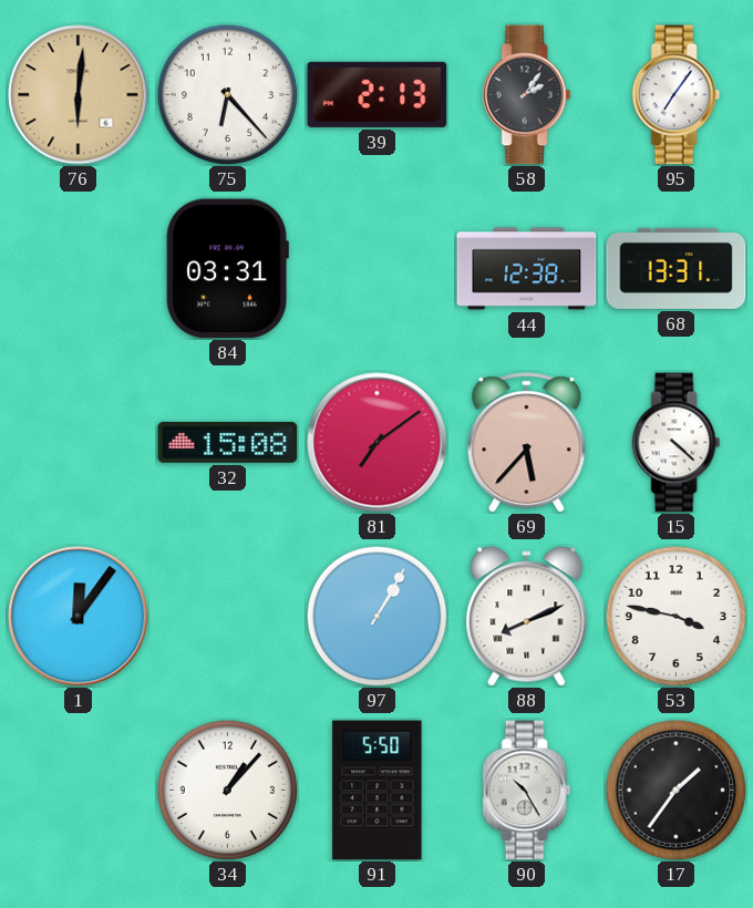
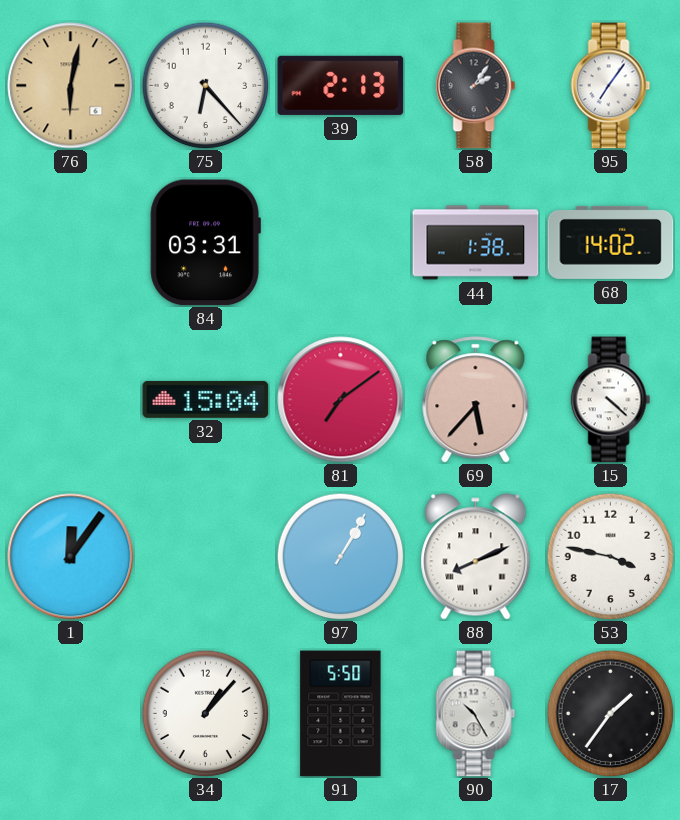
76: 6:01 -> 6:02 (71, 86)
44: 12:38 -> 1:38 (476, 243)
68: 13:31 -> 14:02 (611, 242)
32: 15:08 -> 15:04 (206, 399)
